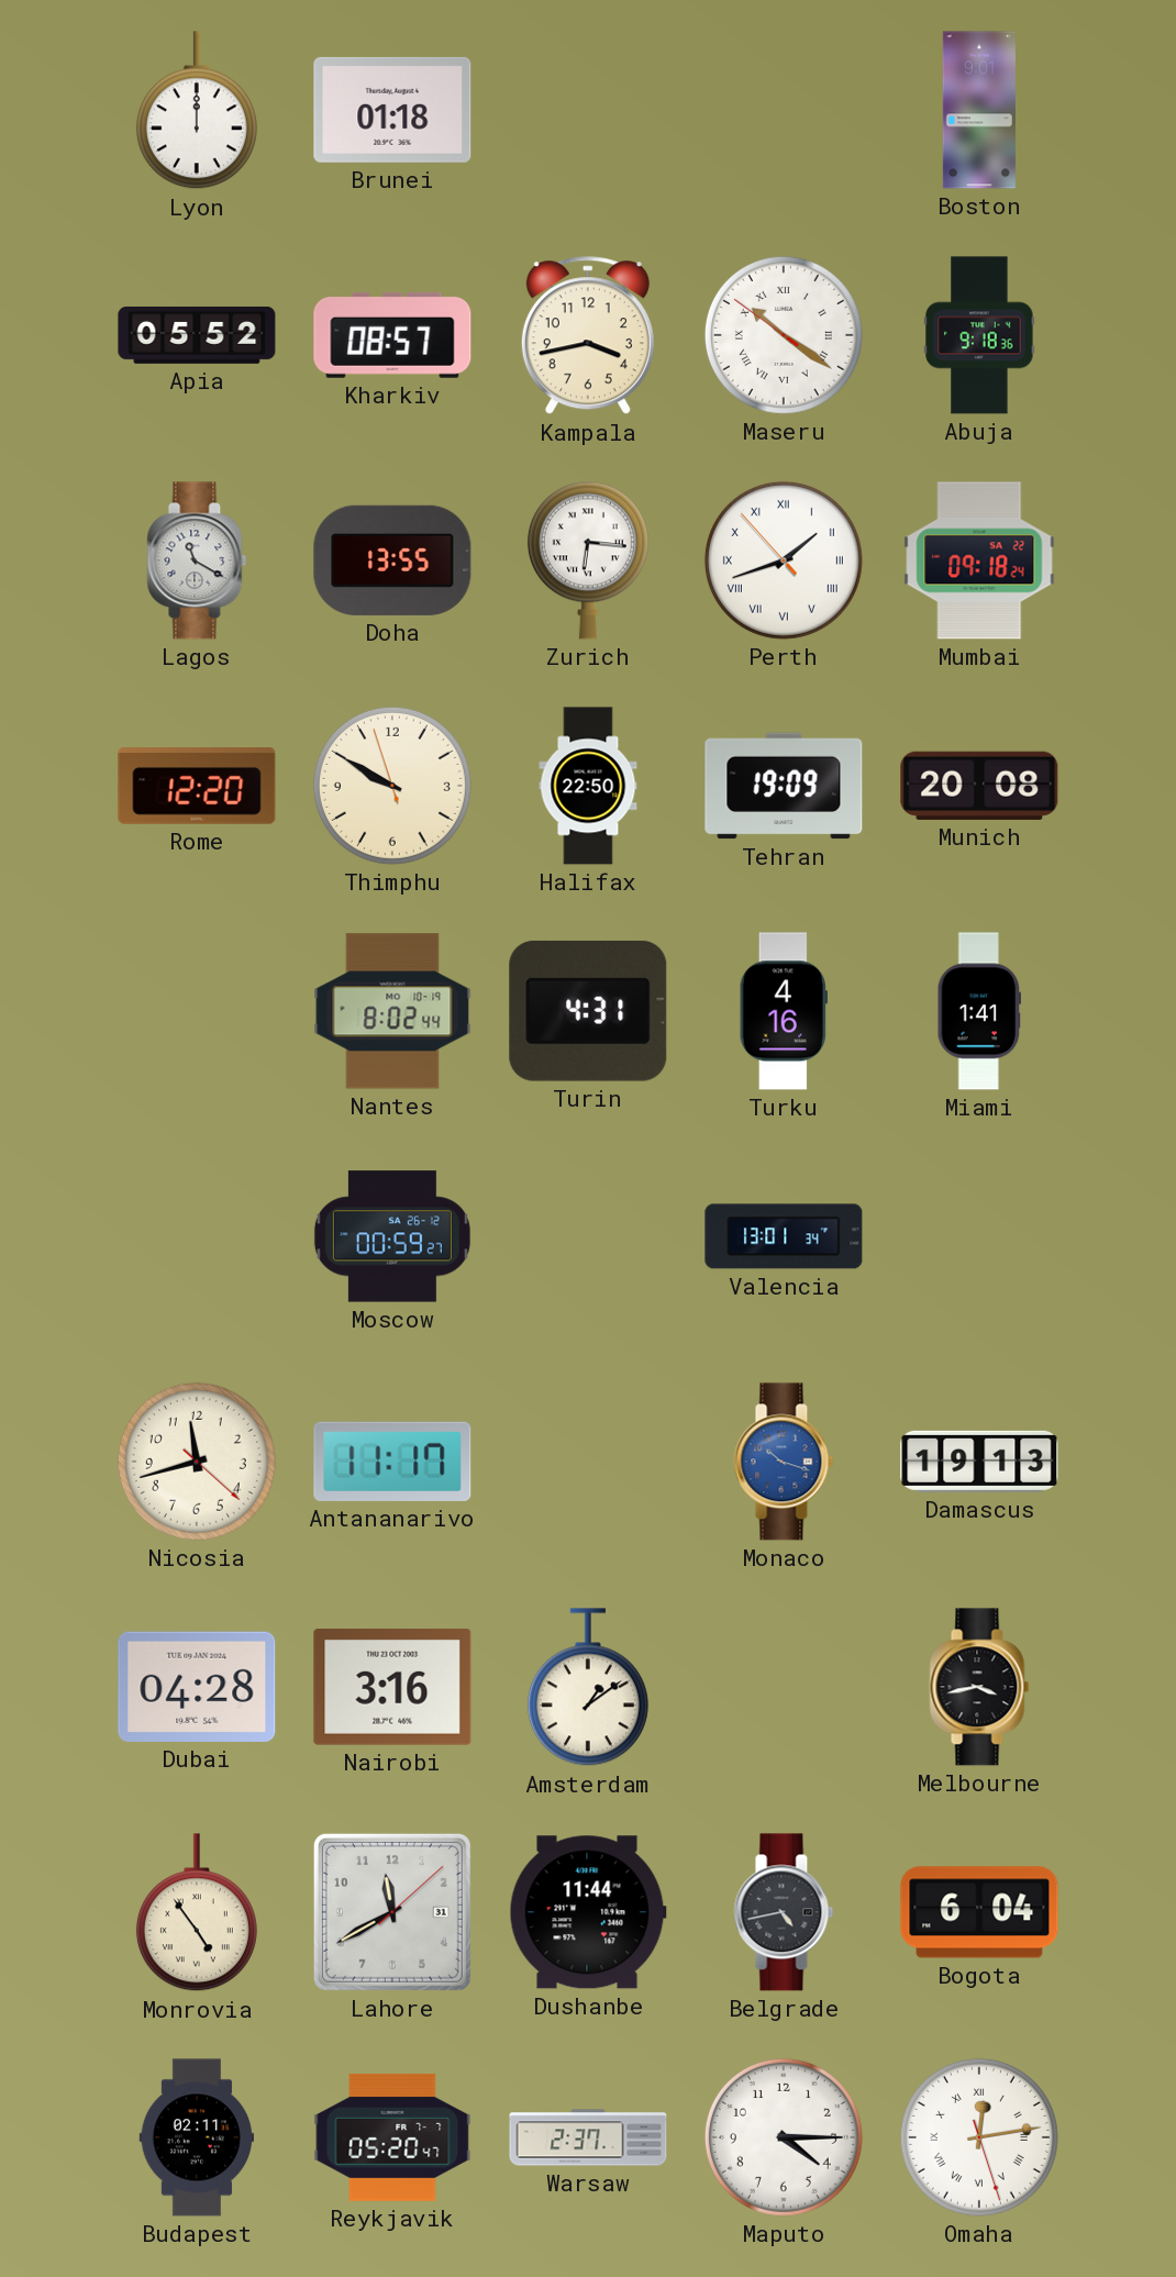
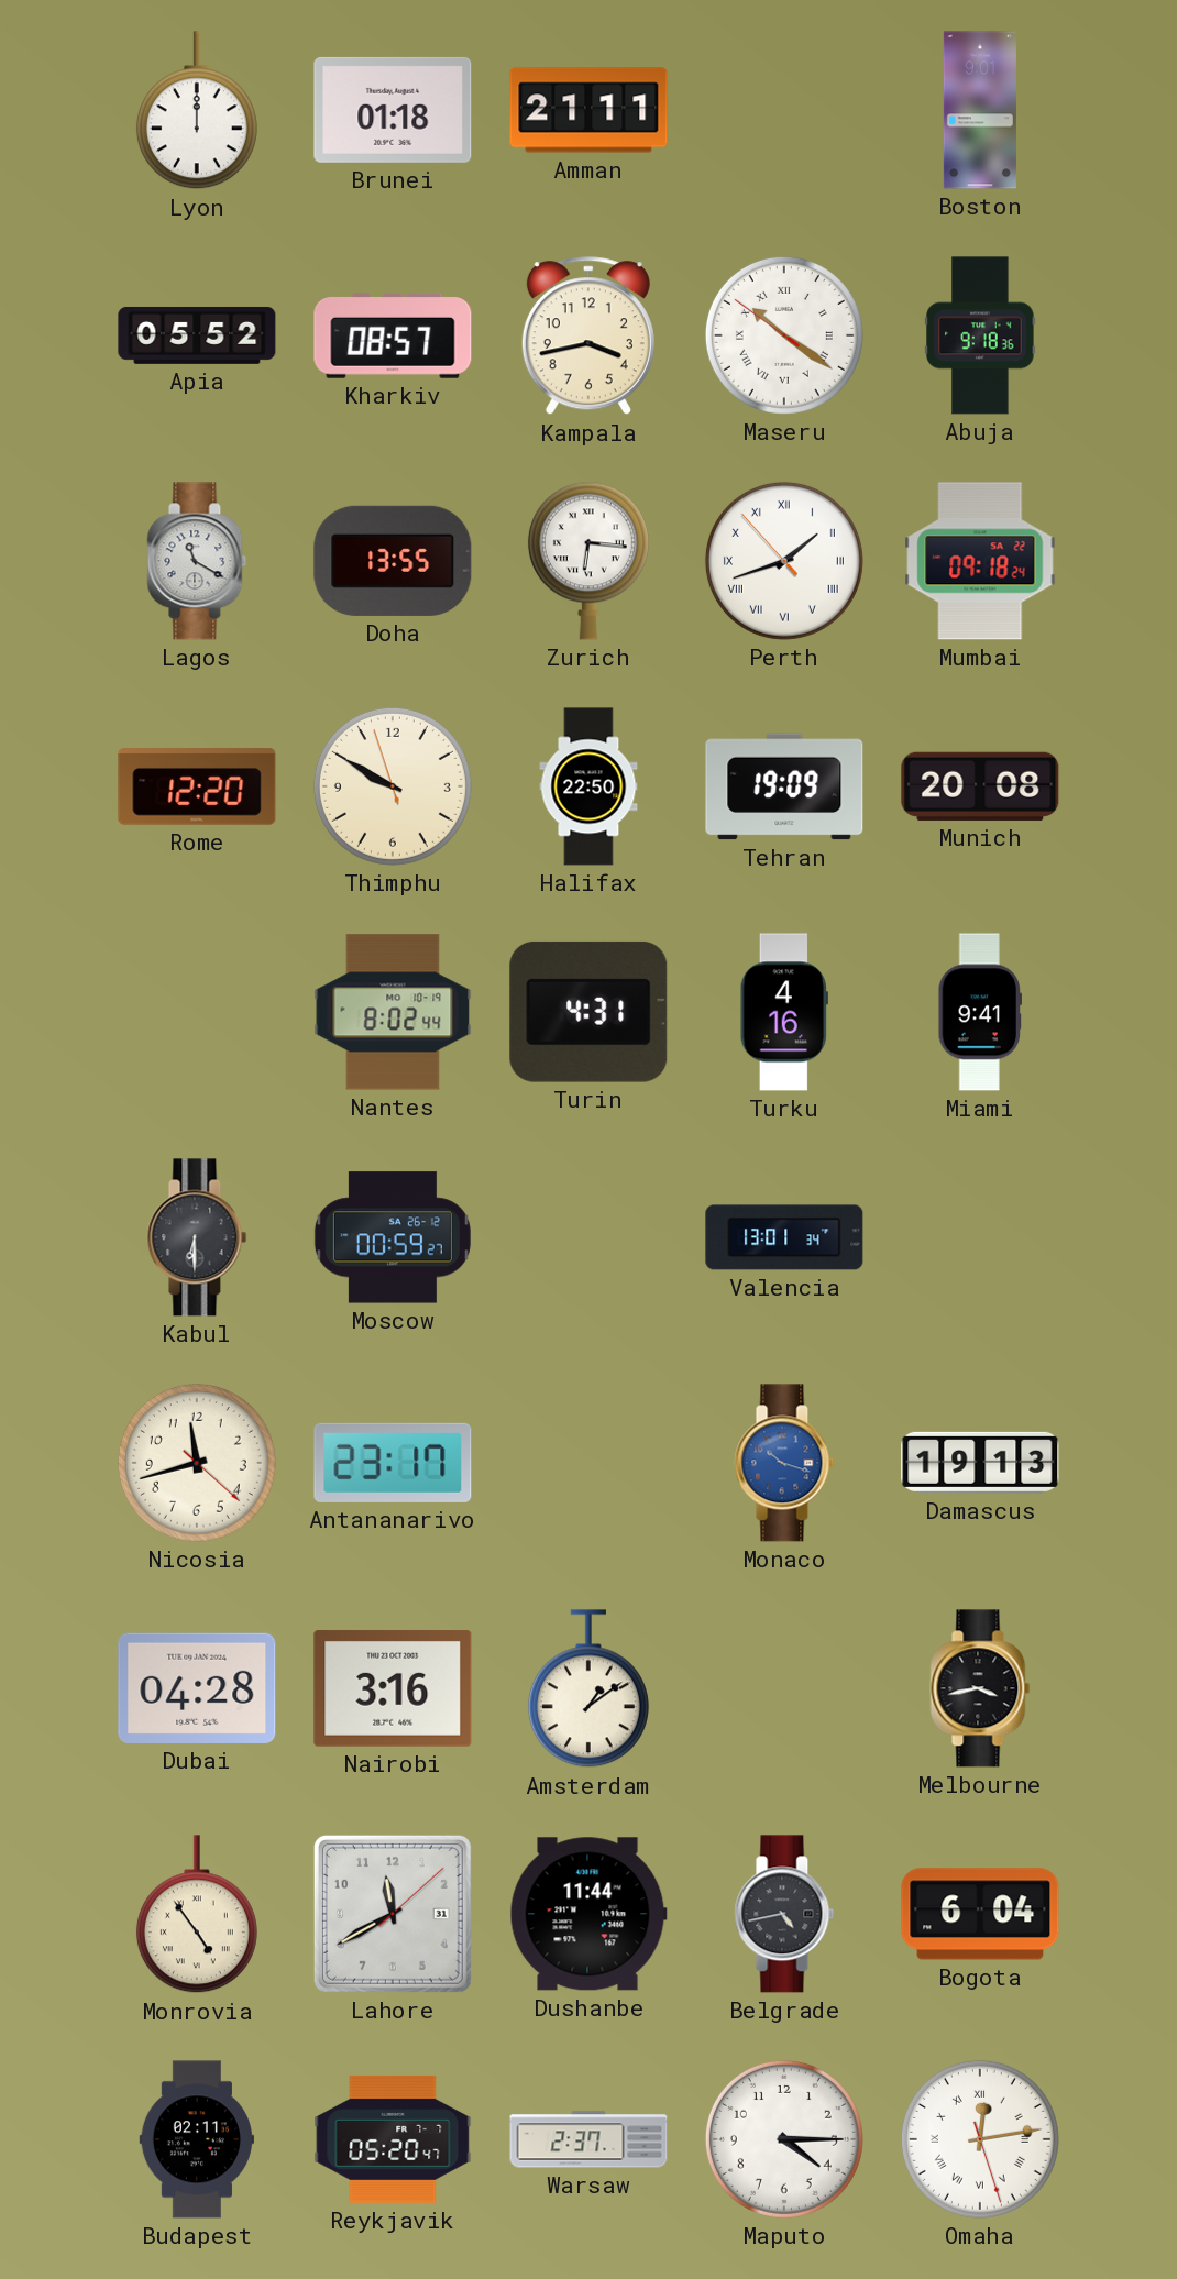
Amman: none -> 21:11 (588, 110)
Miami: 1:41 -> 9:41 (980, 1012)
Kabul: none -> 6:30 (197, 1237)
Antananarivo: 11:17 -> 23:17 (393, 1463)
